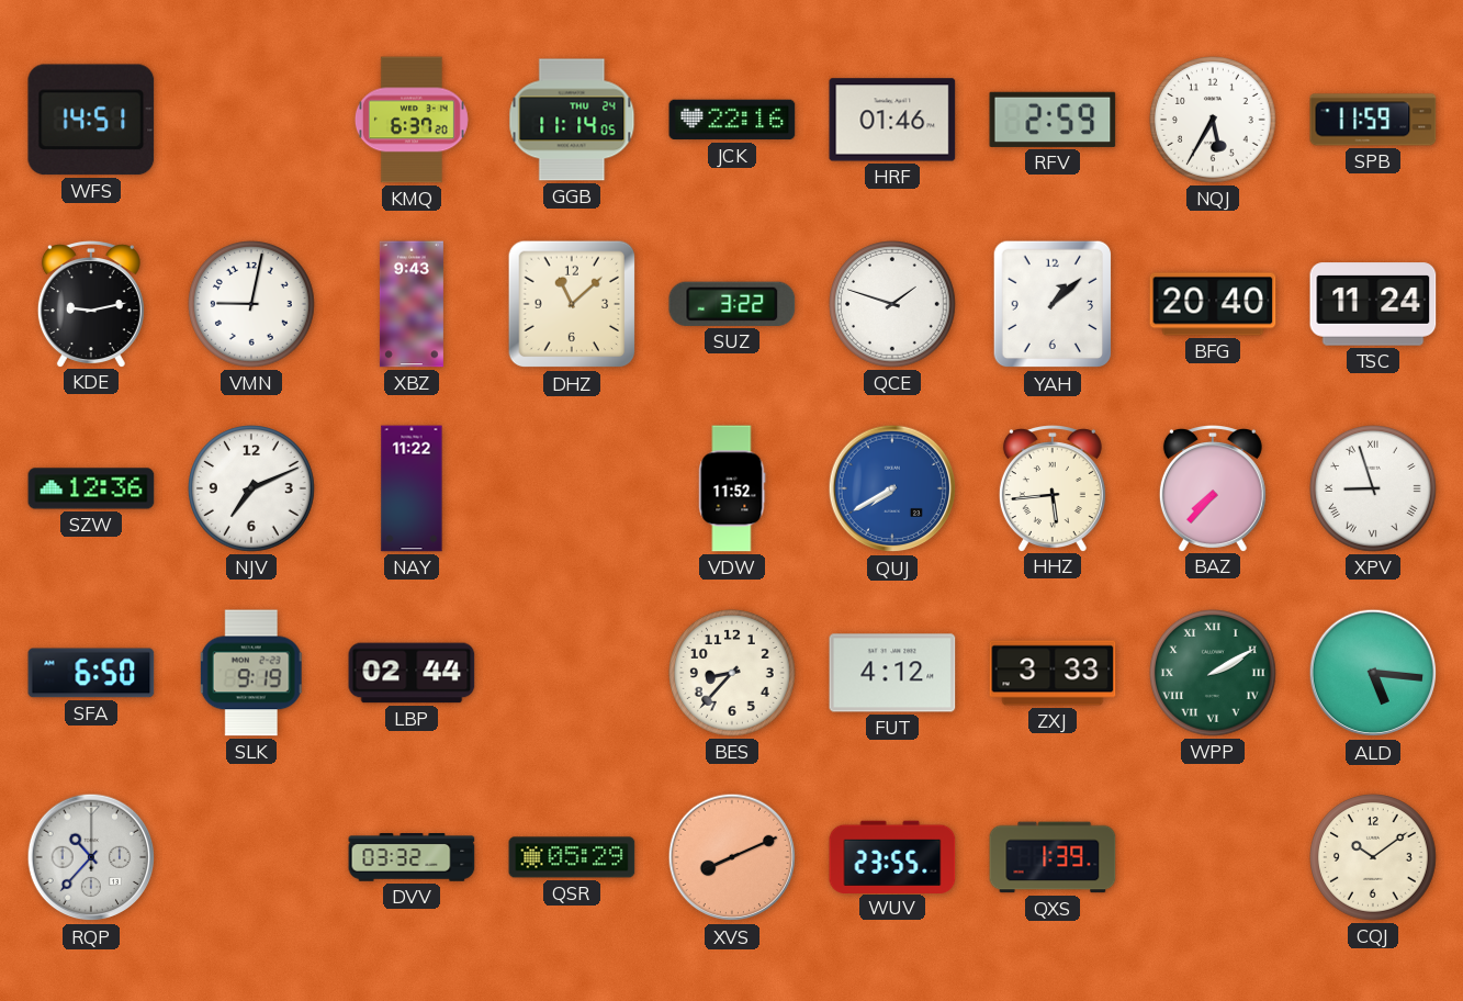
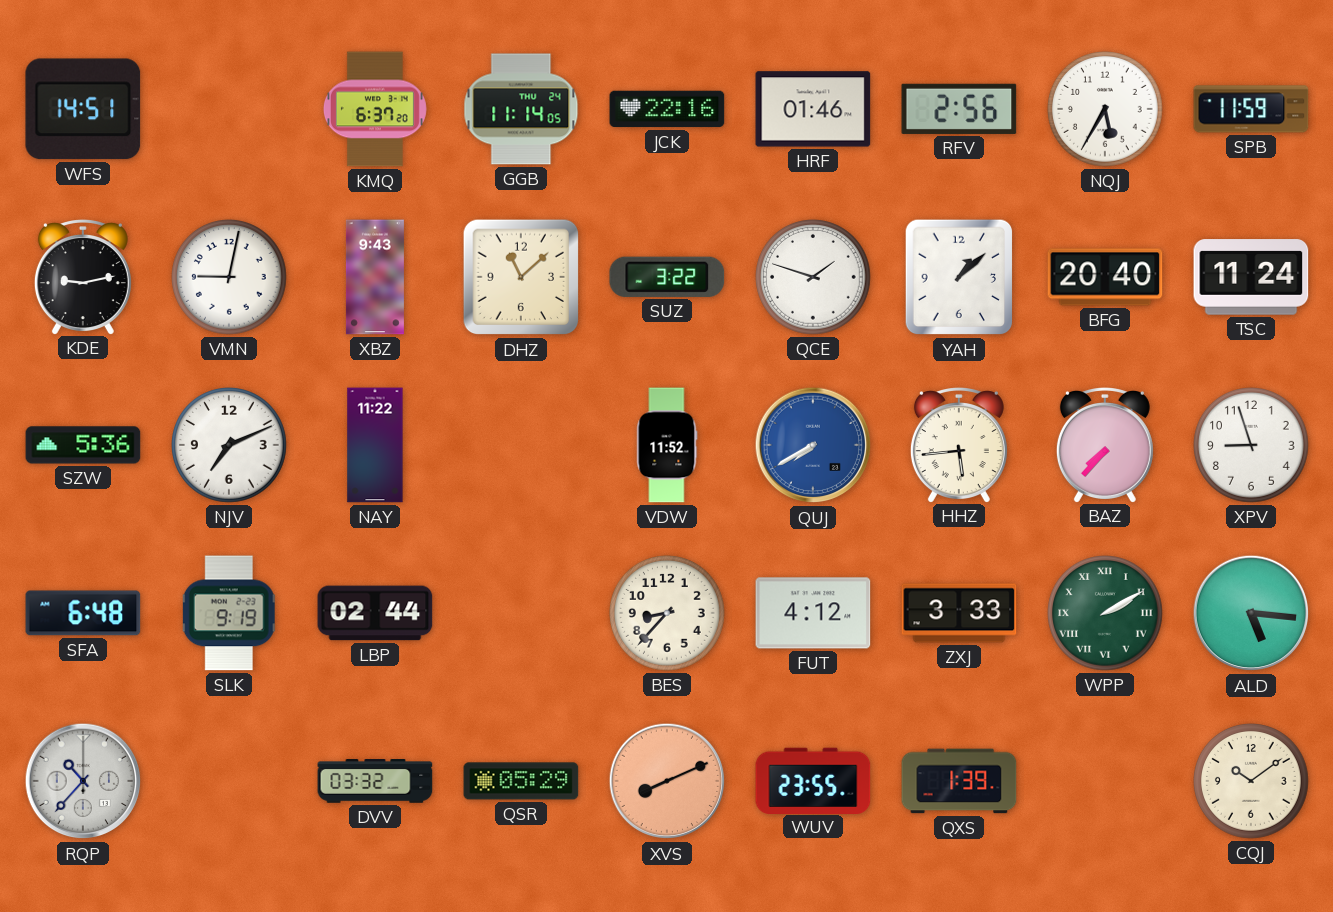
RFV: 2:59 -> 2:56 (959, 109)
SZW: 12:36 -> 5:36 (83, 445)
XPV numerals: Roman -> Arabic (1252, 446)
SFA: 6:50 -> 6:48 (83, 613)
